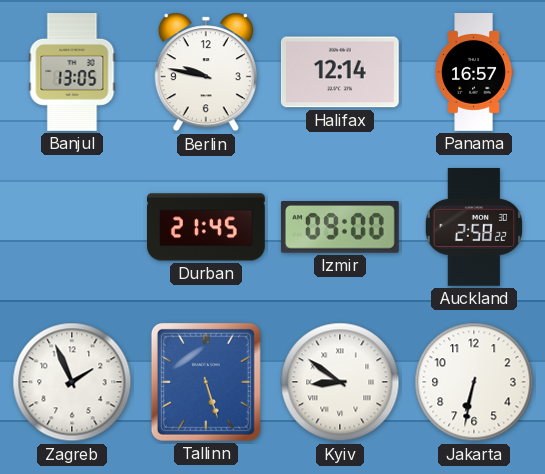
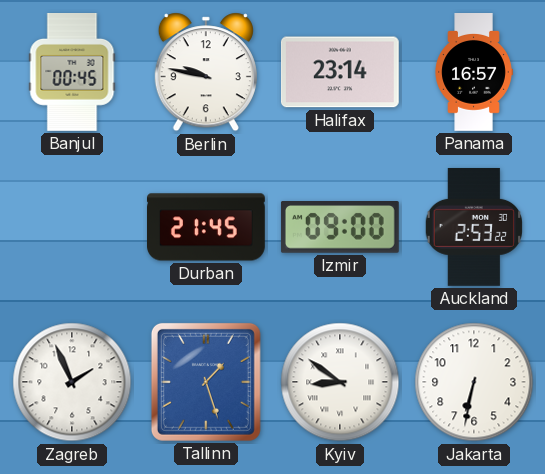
Banjul: 13:05 -> 00:45 (72, 73)
Halifax: 12:14 -> 23:14 (340, 72)
Auckland: 2:58 -> 2:53 (473, 227)
Tallinn: 5:27 -> 1:27 (206, 382)
